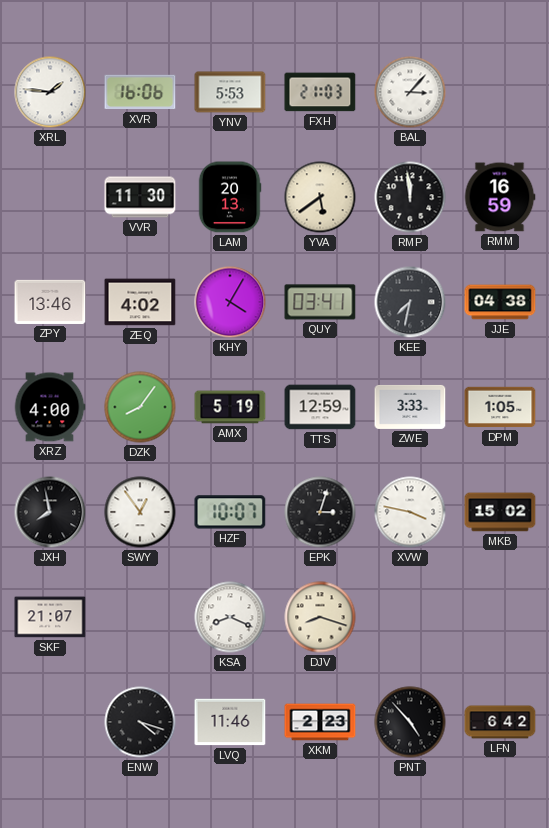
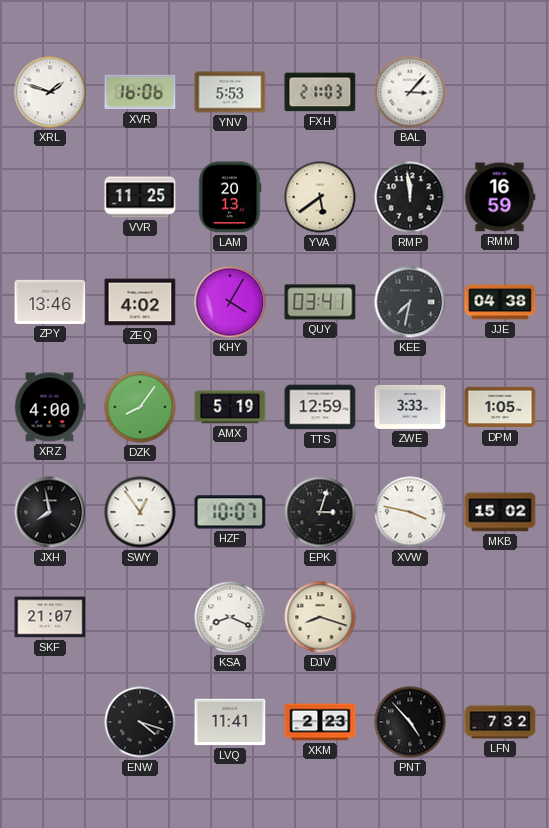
XRL: 1:46 -> 1:48 (50, 92)
VVR: 11:30 -> 11:25 (140, 197)
LVQ: 11:46 -> 11:41 (230, 722)
LFN: 6:42 -> 7:32 (500, 722)
